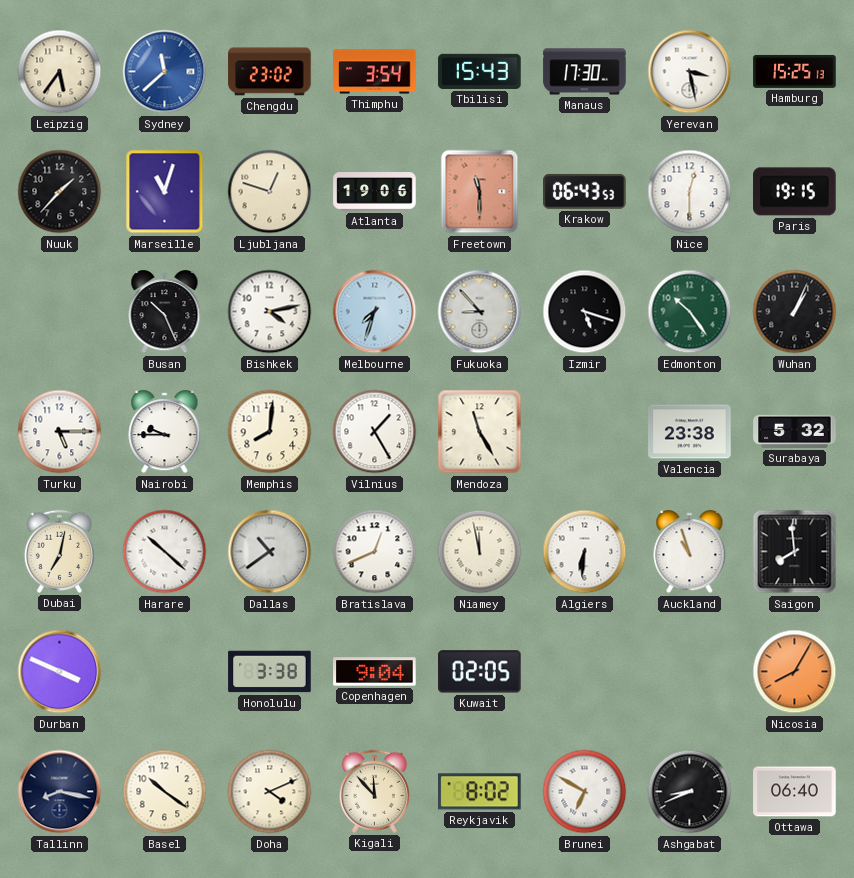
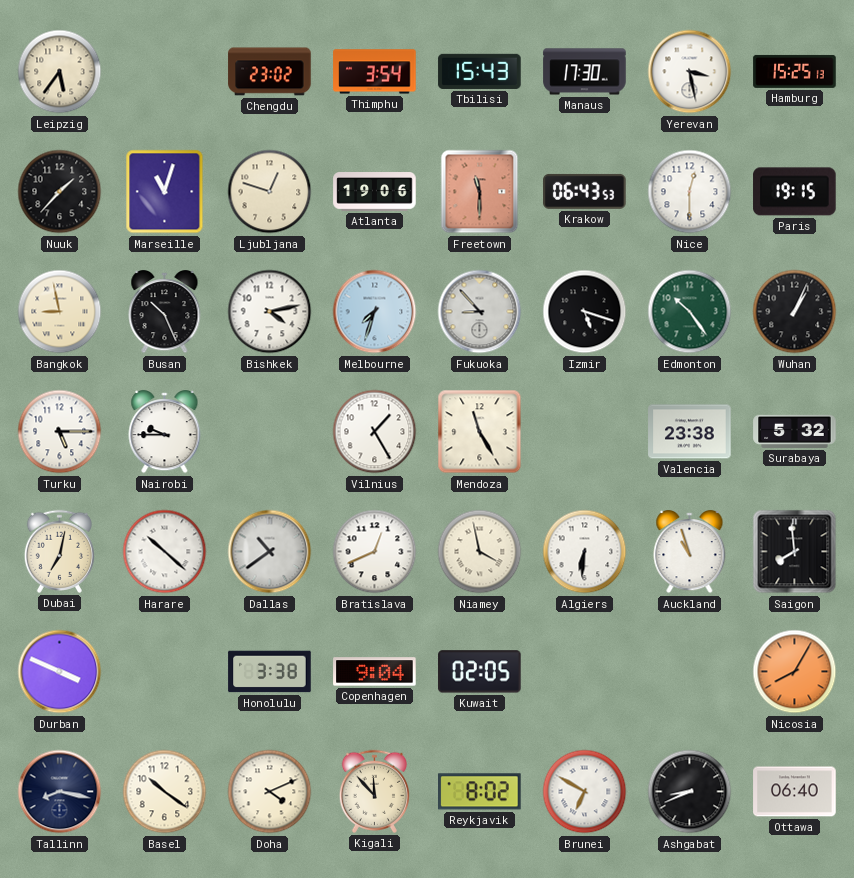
Sydney: 11:38 -> none (165, 72)
Bangkok: none -> 8:58 (60, 312)
Memphis: 8:01 -> none (270, 432)
Niamey: 11:58 -> 3:58 (480, 552)
